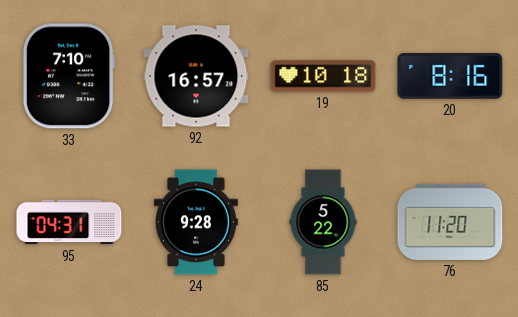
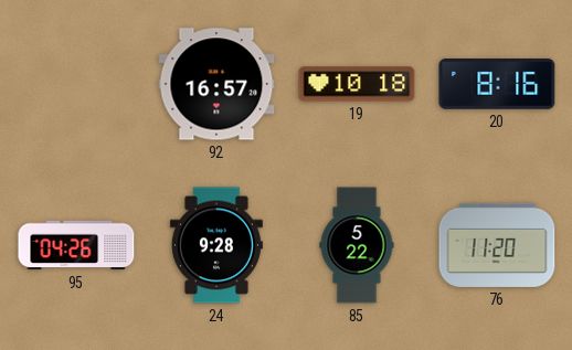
33: 7:10 -> none (69, 76)
95: 04:31 -> 04:26 (76, 245)
